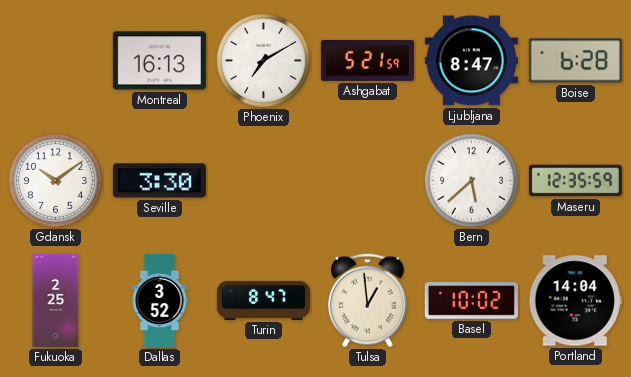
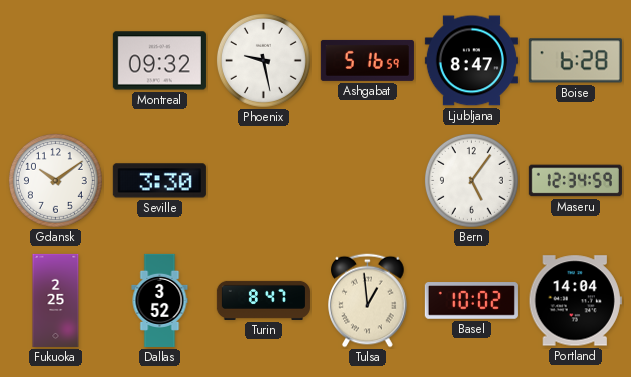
Montreal: 16:13 -> 09:32 (159, 61)
Phoenix: 7:10 -> 9:28 (263, 60)
Ashgabat: 5:21 -> 5:16 (367, 60)
Bern: 5:38 -> 5:06 (471, 180)
Maseru: 12:35 -> 12:34 (575, 181)
